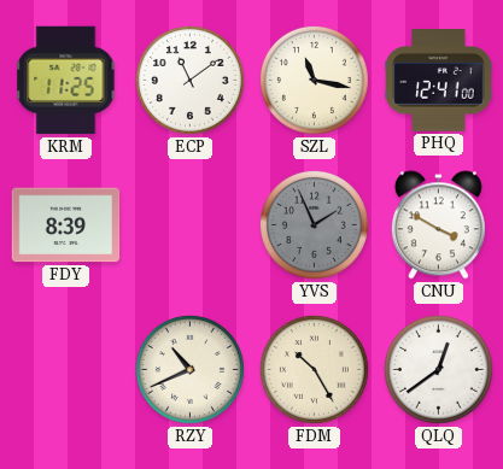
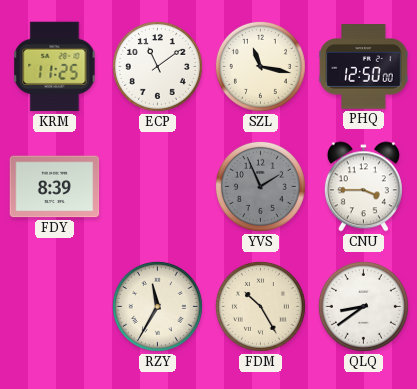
PHQ: 12:41 -> 12:50 (364, 67)
CNU: 3:50 -> 3:45 (363, 187)
RZY: 10:41 -> 11:35 (157, 306)
QLQ: 12:39 -> 8:39 (363, 306)
